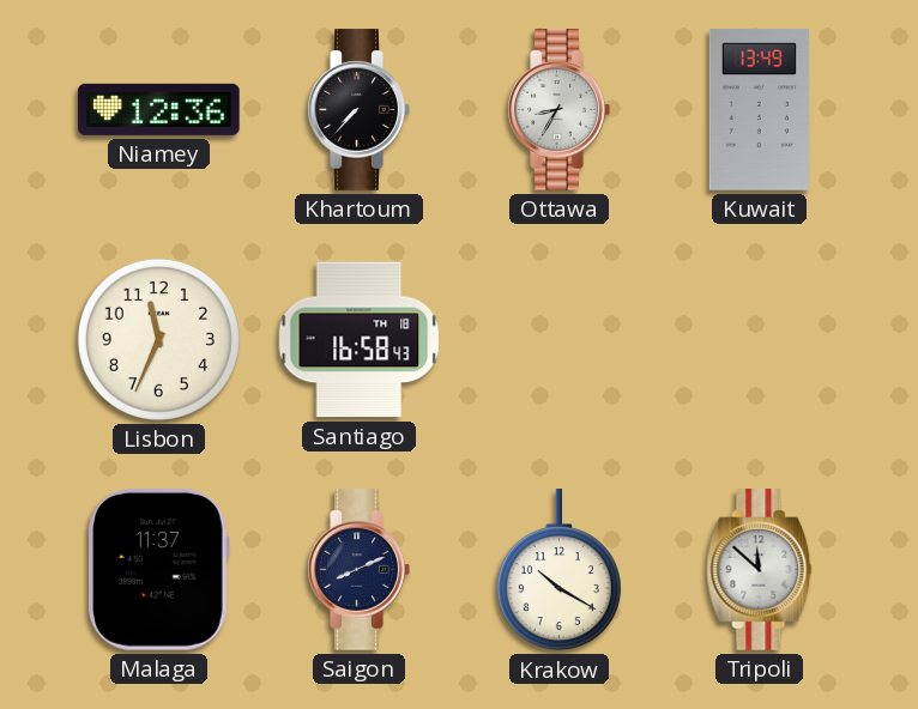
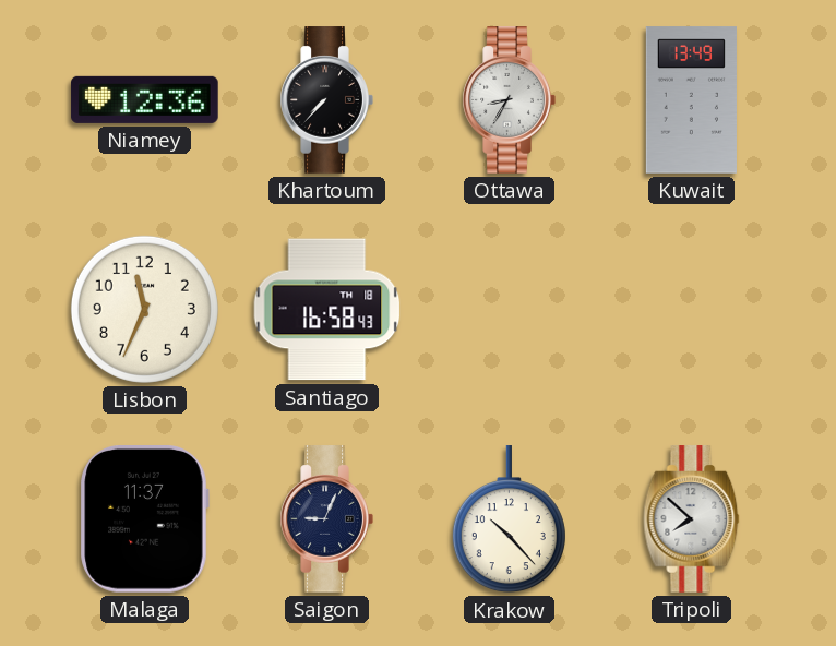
Saigon: 8:11 -> 9:04 (326, 519)
Krakow: 10:20 -> 10:23 (509, 519)
Tripoli: 11:52 -> 7:52 (692, 519)
